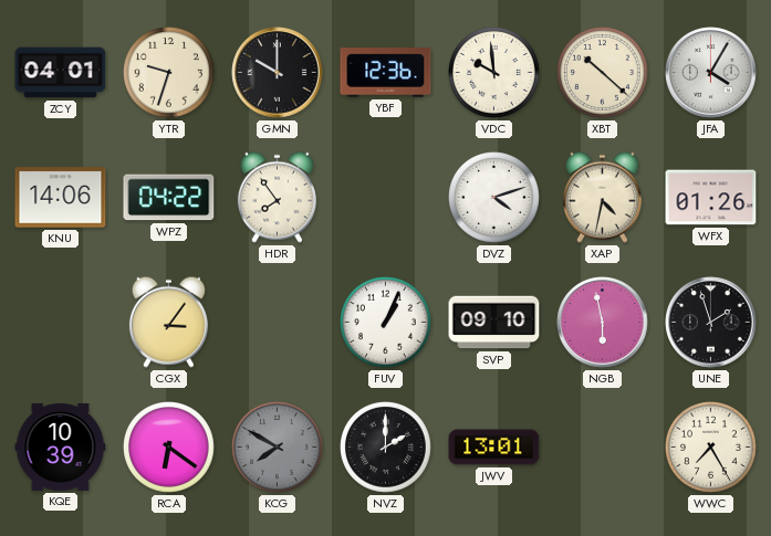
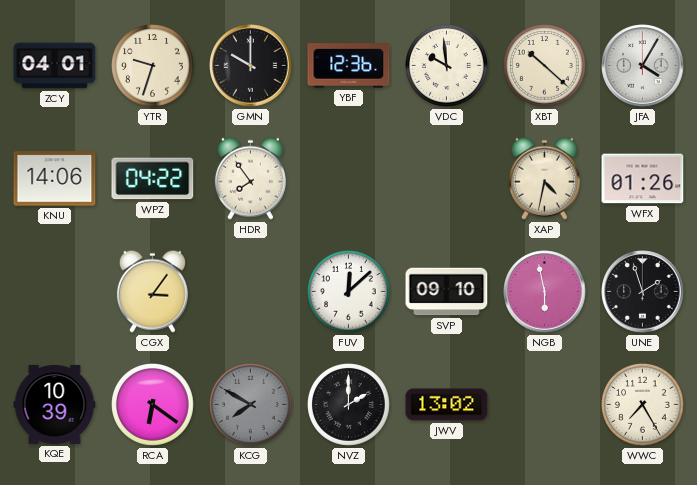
DVZ: 4:12 -> none (494, 198)
FUV: 1:04 -> 12:08 (349, 292)
JWV: 13:01 -> 13:02 (447, 405)
